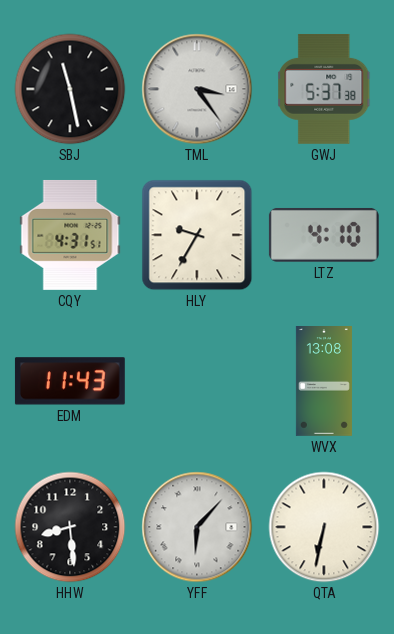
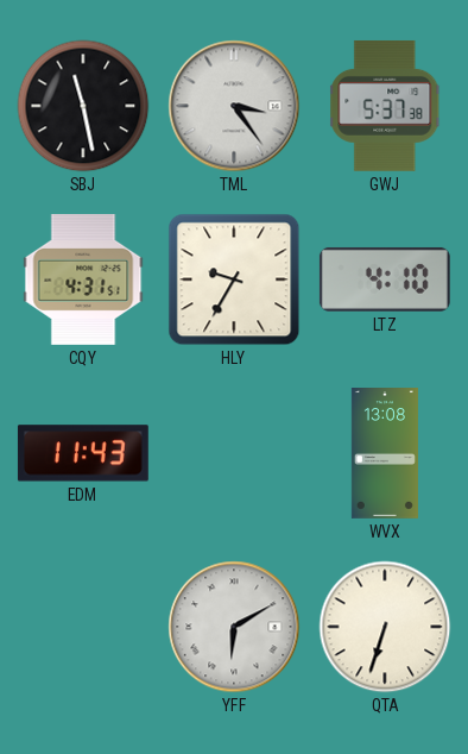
HHW: 8:29 -> none (70, 527)
YFF: 6:07 -> 6:10 (234, 627)
QTA: 6:32 -> 6:33 (385, 627)
